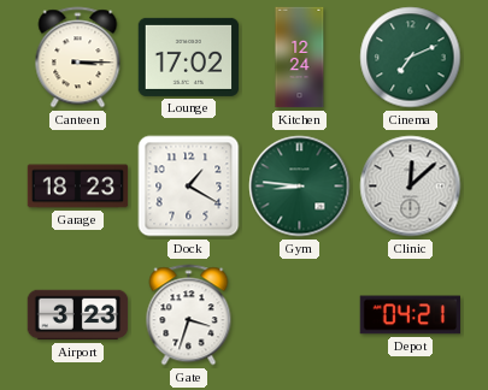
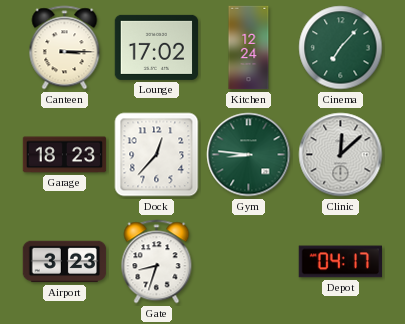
Cinema: 7:11 -> 7:07 (341, 48)
Dock: 1:20 -> 12:37 (157, 155)
Gate: 3:33 -> 8:33 (157, 262)
Depot: 04:21 -> 04:17 (341, 262)
